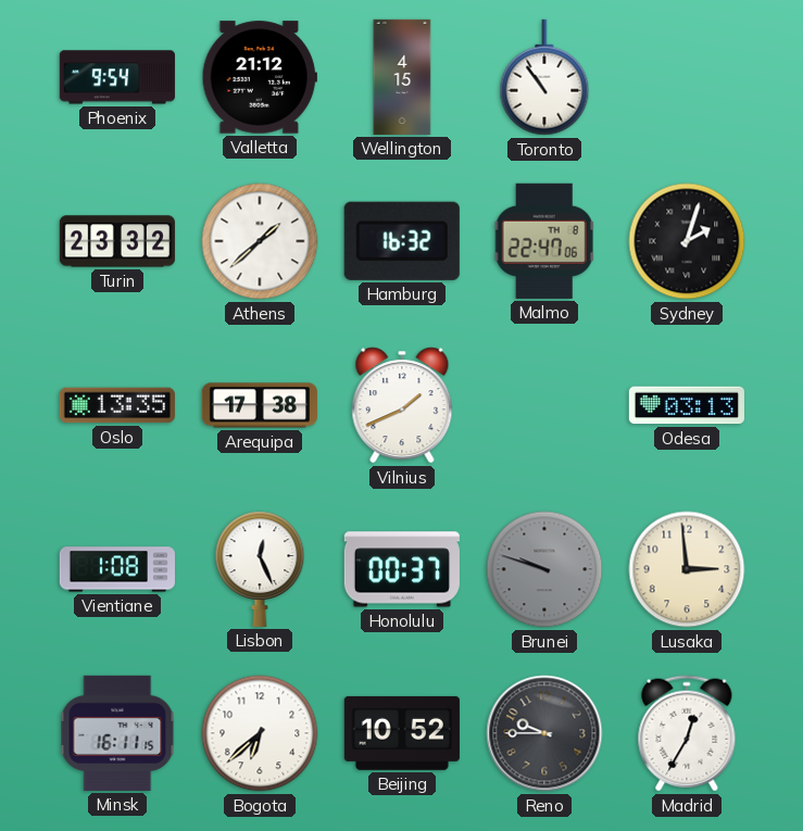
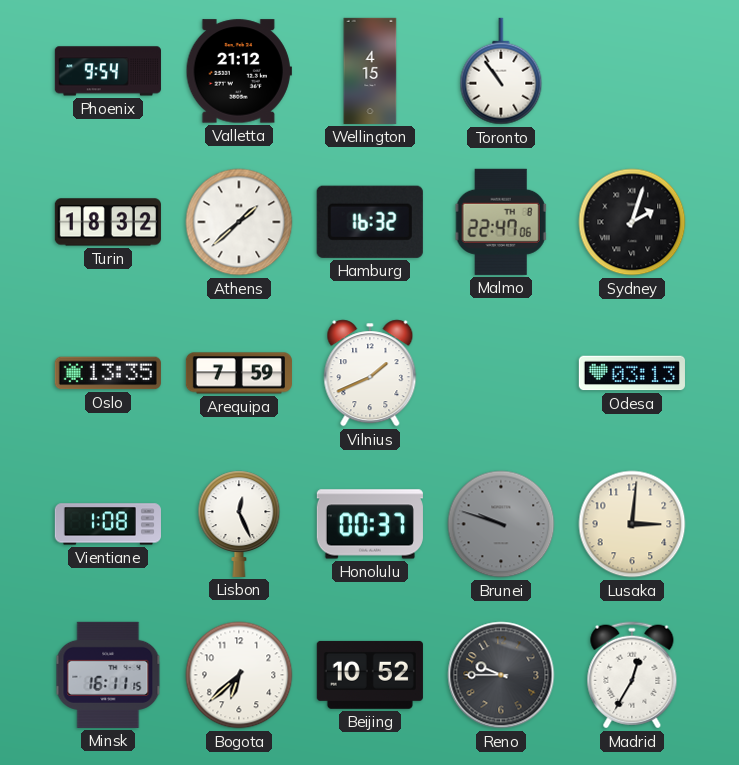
Turin: 23:32 -> 18:32 (108, 222)
Arequipa: 17:38 -> 7:59 (239, 373)
Lusaka: 2:59 -> 3:01 (632, 524)
